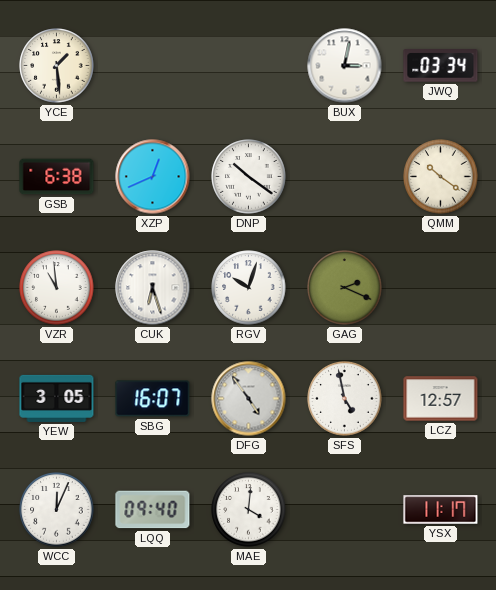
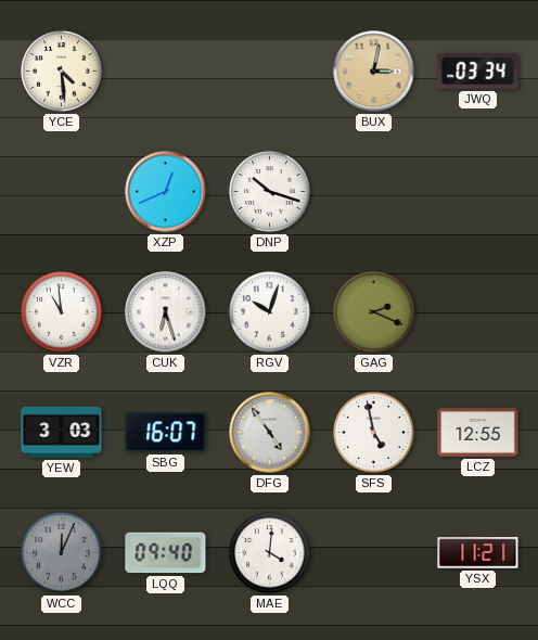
YCE: 1:29 -> 4:29 (62, 72)
BUX dial: white -> champagne (374, 72)
GSB: 6:38 -> none (57, 177)
DNP: 10:21 -> 10:18 (270, 192)
QMM: 10:21 -> none (441, 177)
YEW: 3:05 -> 3:03 (62, 432)
LCZ: 12:57 -> 12:55 (478, 433)
WCC dial: white -> grey (62, 553)
YSX: 11:17 -> 11:21 (478, 553)
